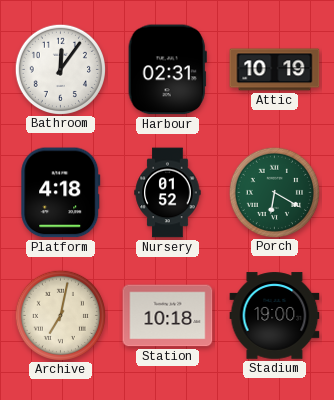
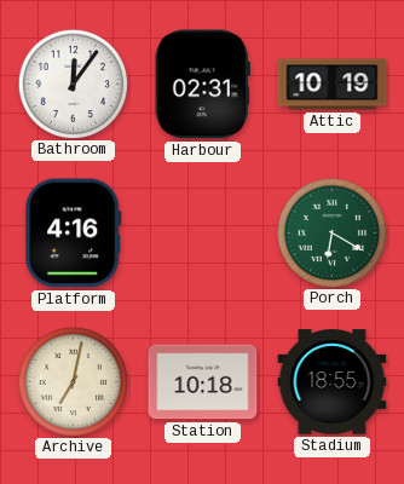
Platform: 4:18 -> 4:16 (74, 234)
Nursery: 01:52 -> none (168, 193)
Stadium: 19:00 -> 18:55 (333, 382)
